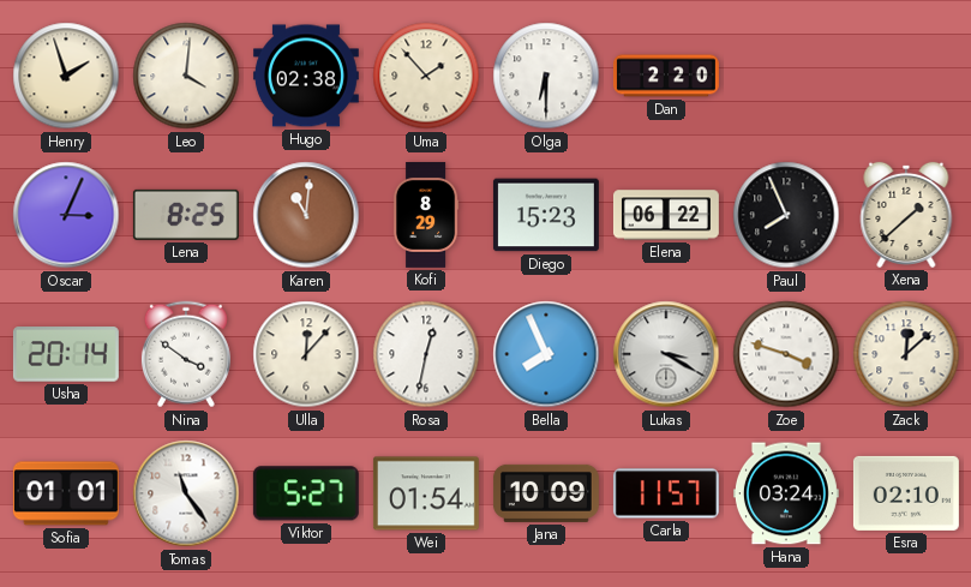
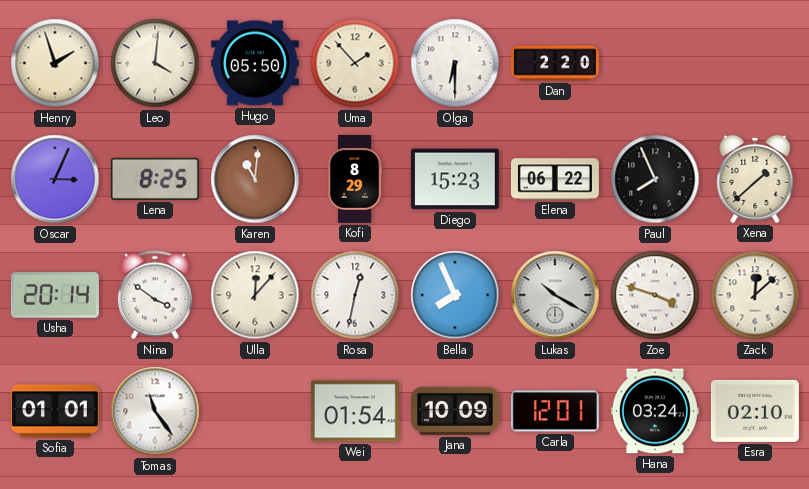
Hugo: 02:38 -> 05:50 (255, 63)
Lukas: 3:20 -> 10:20 (555, 295)
Viktor: 5:27 -> none (306, 493)
Carla: 11:57 -> 12:01 (555, 411)
